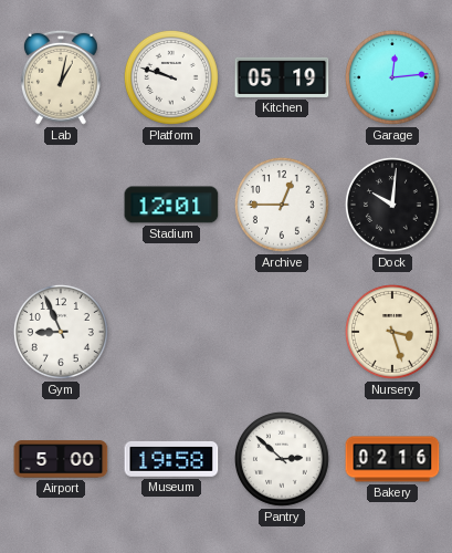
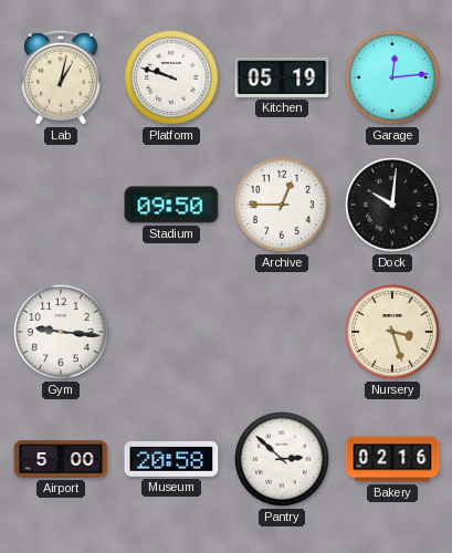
Stadium: 12:01 -> 09:50 (171, 205)
Gym: 8:56 -> 9:16 (61, 332)
Museum: 19:58 -> 20:58 (171, 459)
